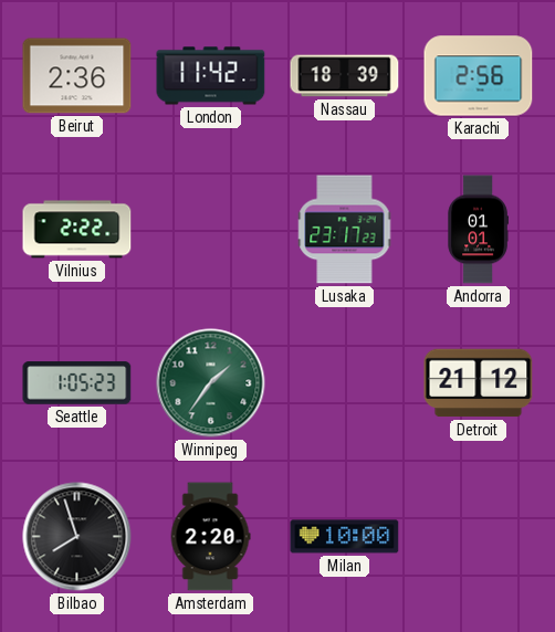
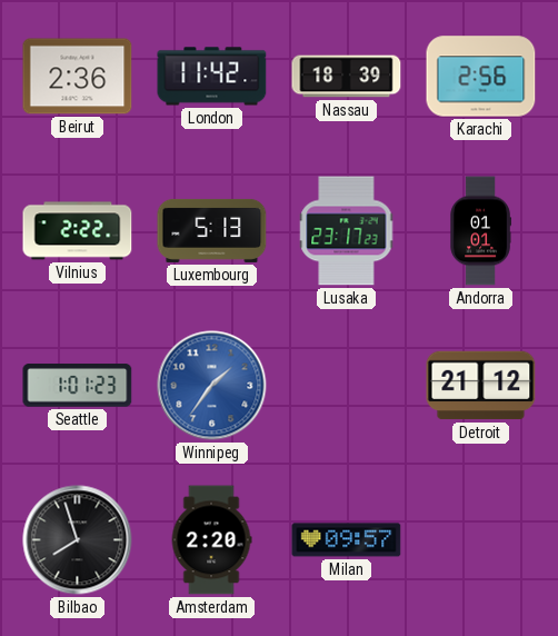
Luxembourg: none -> 5:13 (212, 230)
Seattle: 1:05 -> 1:01 (78, 386)
Winnipeg dial: green -> blue (212, 386)
Milan: 10:00 -> 09:57 (347, 540)
